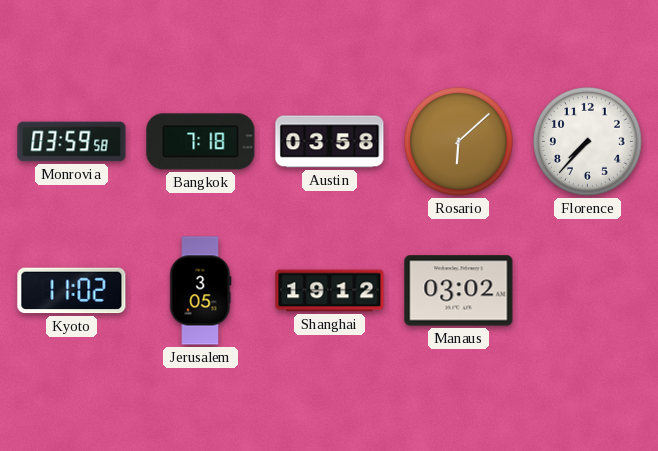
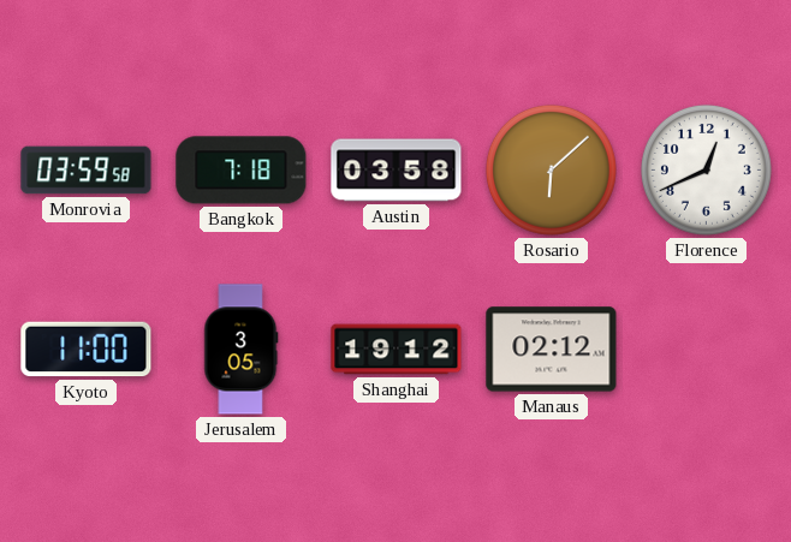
Florence: 7:37 -> 12:41 (706, 169)
Kyoto: 11:02 -> 11:00 (87, 350)
Manaus: 03:02 -> 02:12 (552, 350)
